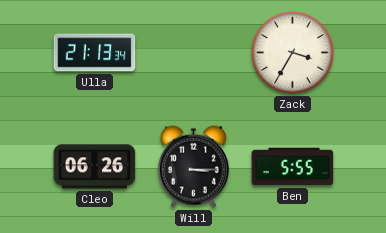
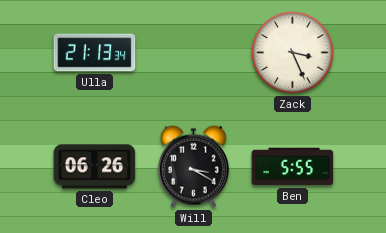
Zack: 3:35 -> 3:26 (293, 53)
Will: 3:15 -> 3:20 (194, 166)
